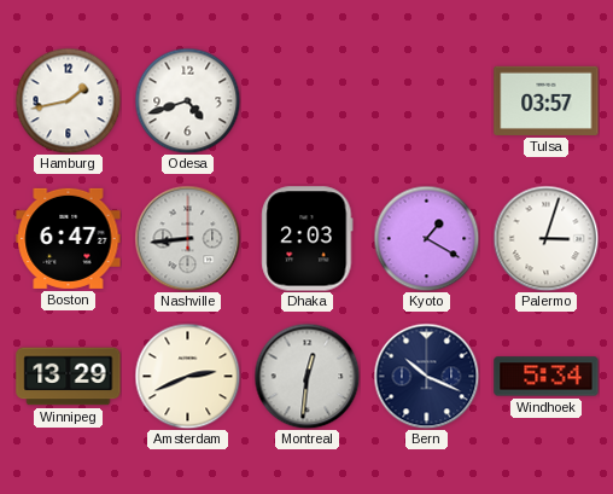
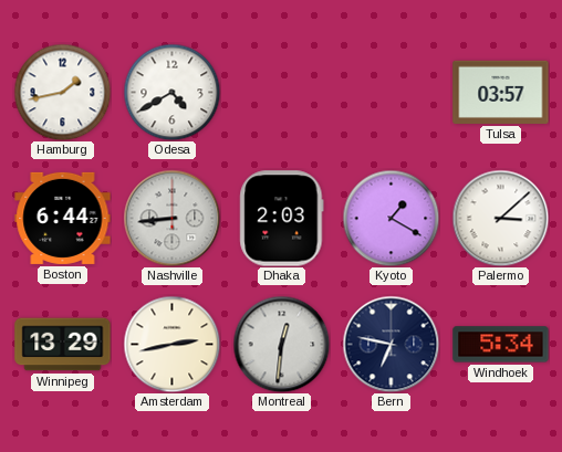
Odesa: 4:42 -> 4:40 (171, 92)
Boston: 6:47 -> 6:44 (63, 218)
Palermo: 3:03 -> 3:08 (500, 218)
Amsterdam: 2:41 -> 2:43 (171, 344)
Bern: 10:19 -> 6:47 (391, 344)
